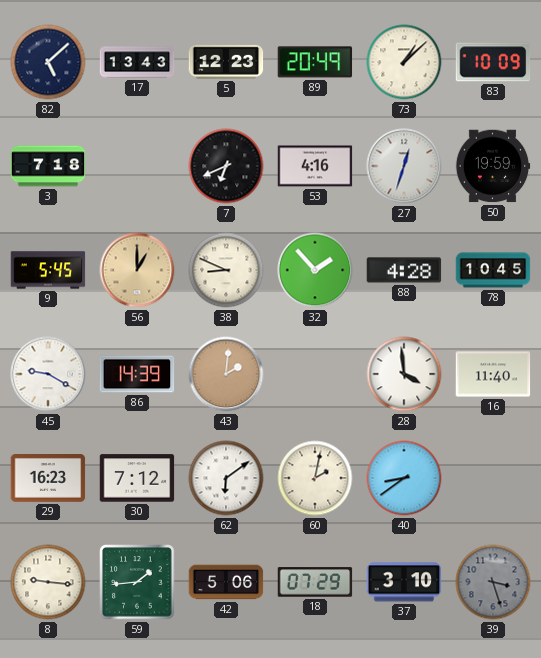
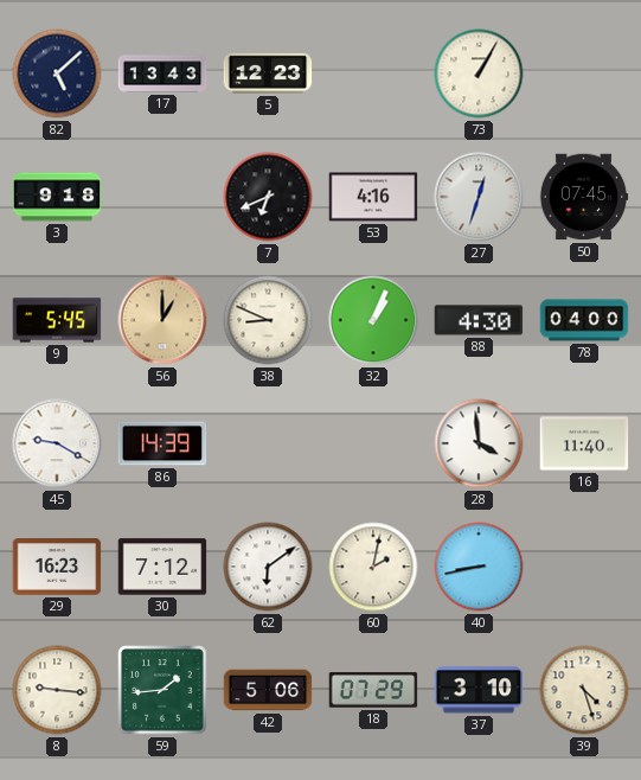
89: 20:49 -> none (315, 62)
73: 1:08 -> 1:05 (479, 73)
83: 10:09 -> none (493, 62)
3: 7:18 -> 9:18 (57, 197)
50: 19:59 -> 07:45 (584, 197)
32: 1:53 -> 1:04 (373, 320)
88: 4:28 -> 4:30 (479, 320)
78: 10:45 -> 04:00 (584, 320)
43: 2:01 -> none (226, 374)
40: 8:39 -> 8:43 (479, 567)
39: 3:27 -> 4:27 (584, 690)
39 dial: grey -> cream (584, 690)
